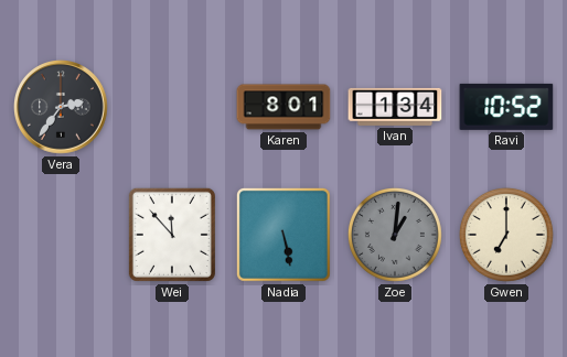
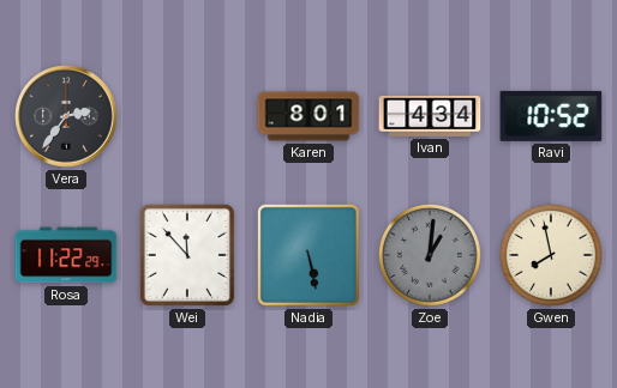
Ivan: 1:34 -> 4:34 (430, 116)
Rosa: none -> 11:22 (66, 255)
Gwen: 7:00 -> 7:58 (551, 255)
